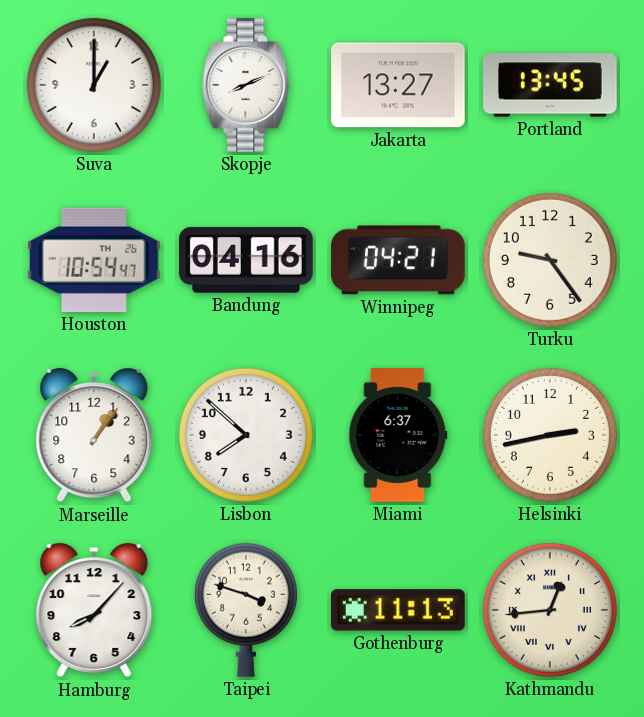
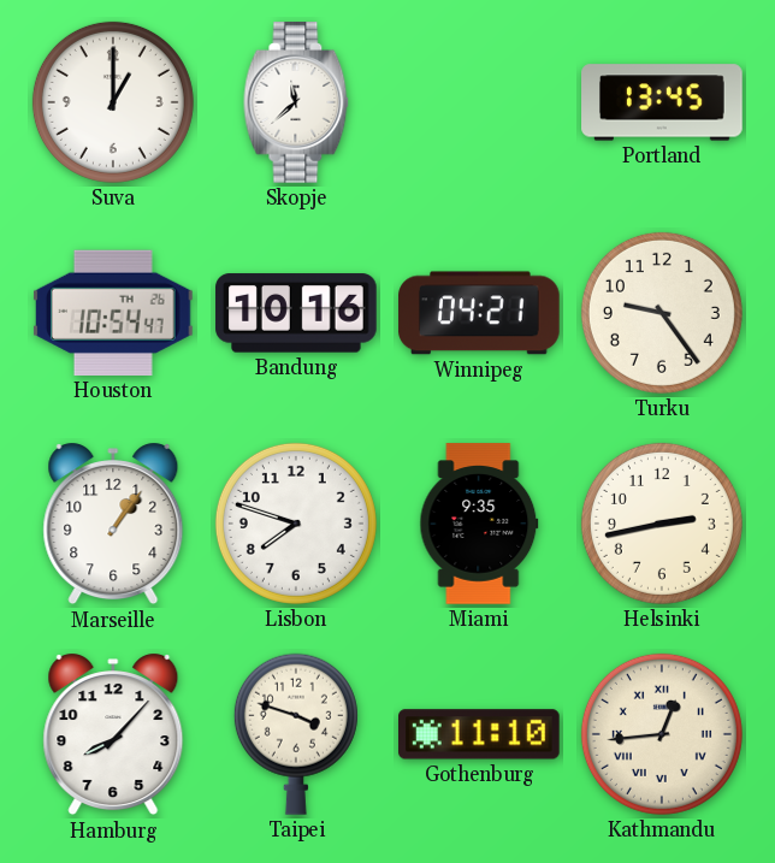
Skopje: 8:11 -> 11:38 (296, 102)
Jakarta: 13:27 -> none (398, 85)
Bandung: 04:16 -> 10:16 (296, 313)
Lisbon: 7:52 -> 7:48 (296, 524)
Miami: 6:37 -> 9:35 (479, 524)
Gothenburg: 11:13 -> 11:10 (480, 734)
